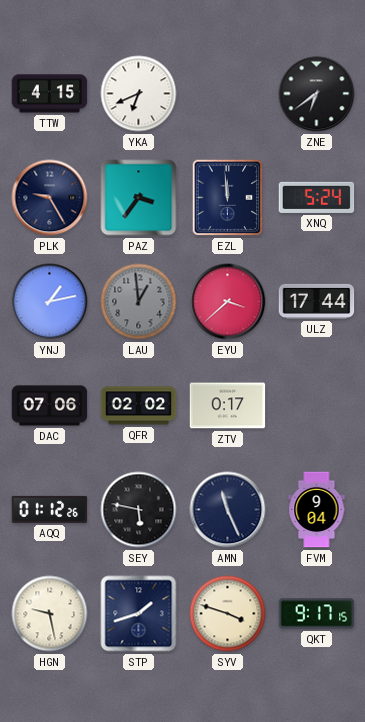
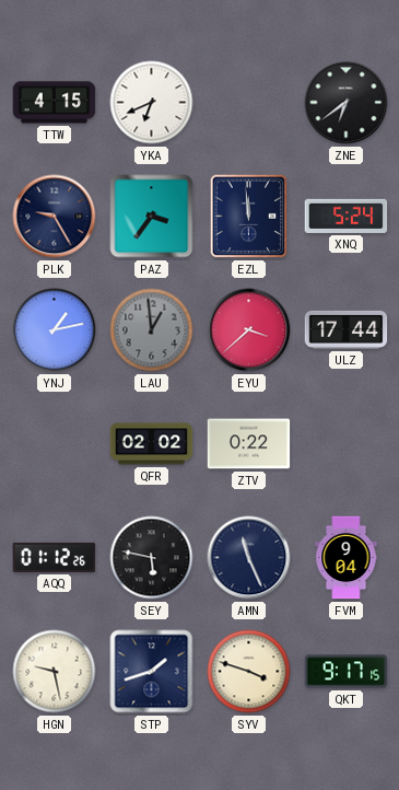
DAC: 07:06 -> none (50, 406)
ZTV: 0:17 -> 0:22 (249, 444)
